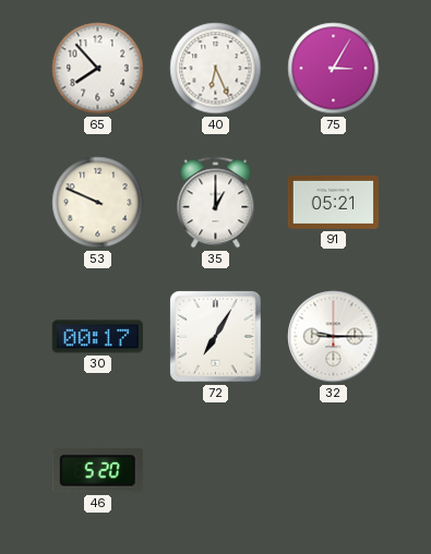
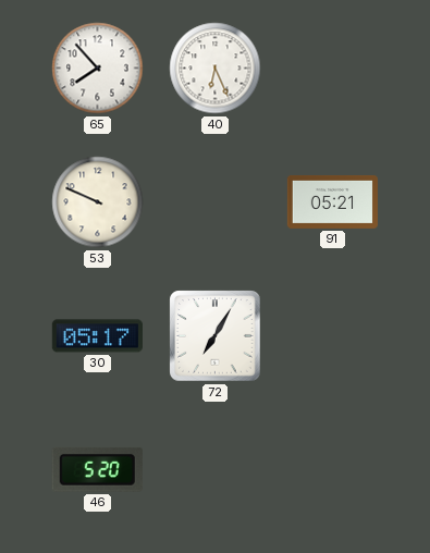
75: 3:05 -> none (334, 69)
35: 1:00 -> none (216, 203)
30: 00:17 -> 05:17 (97, 336)
32: 9:15 -> none (334, 337)
